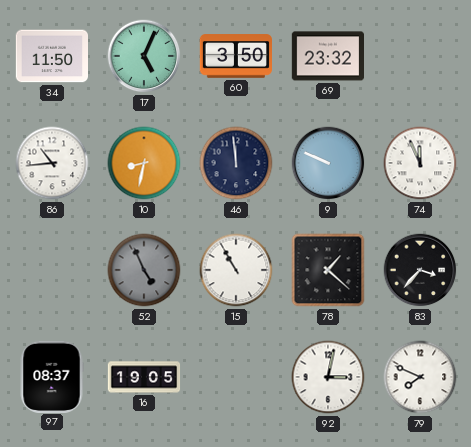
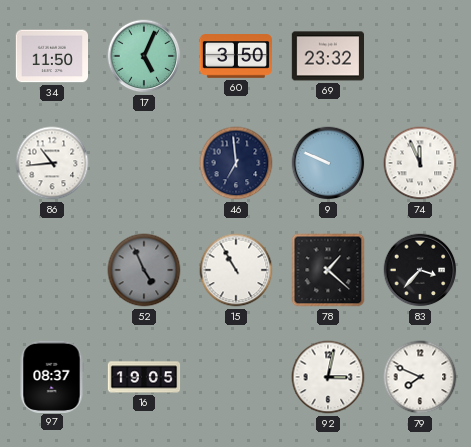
10: 8:32 -> none (144, 163)
46: 11:59 -> 6:59 (236, 163)
